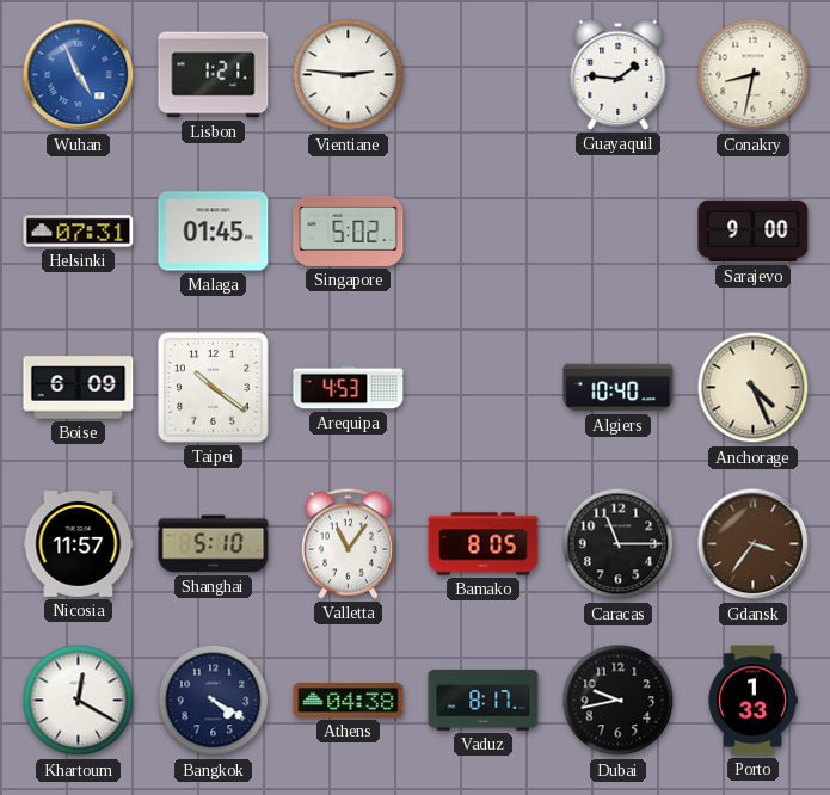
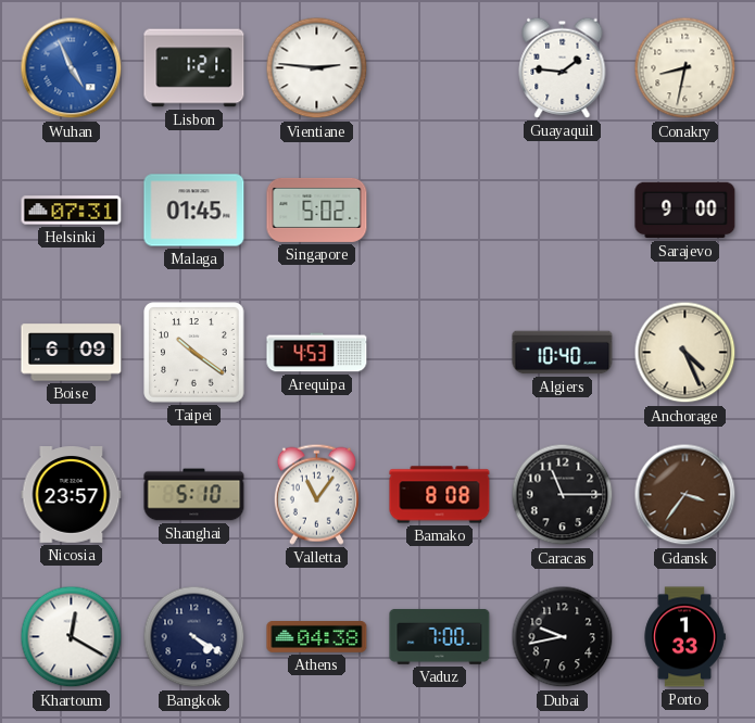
Nicosia: 11:57 -> 23:57 (72, 495)
Bamako: 8:05 -> 8:08 (440, 495)
Vaduz: 8:17 -> 7:00 (440, 636)
